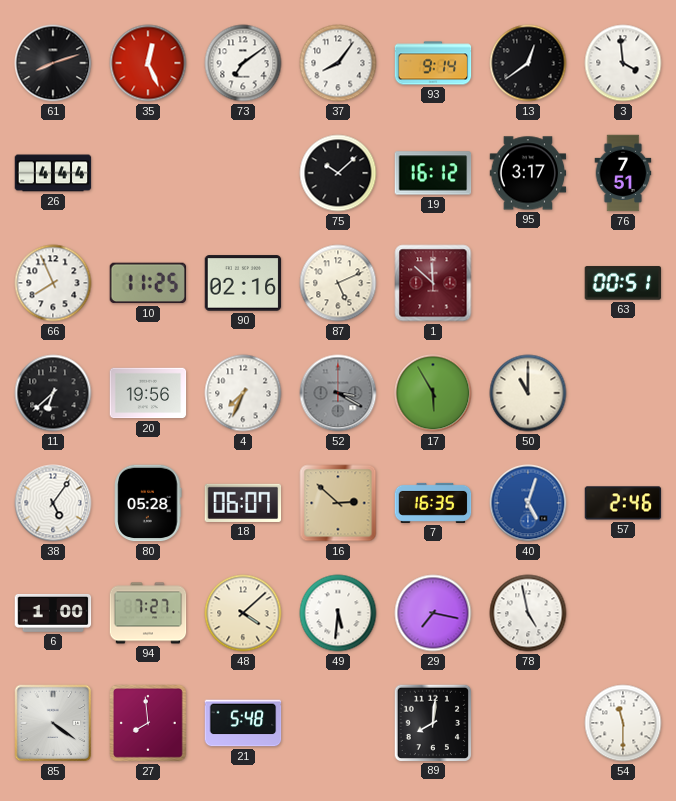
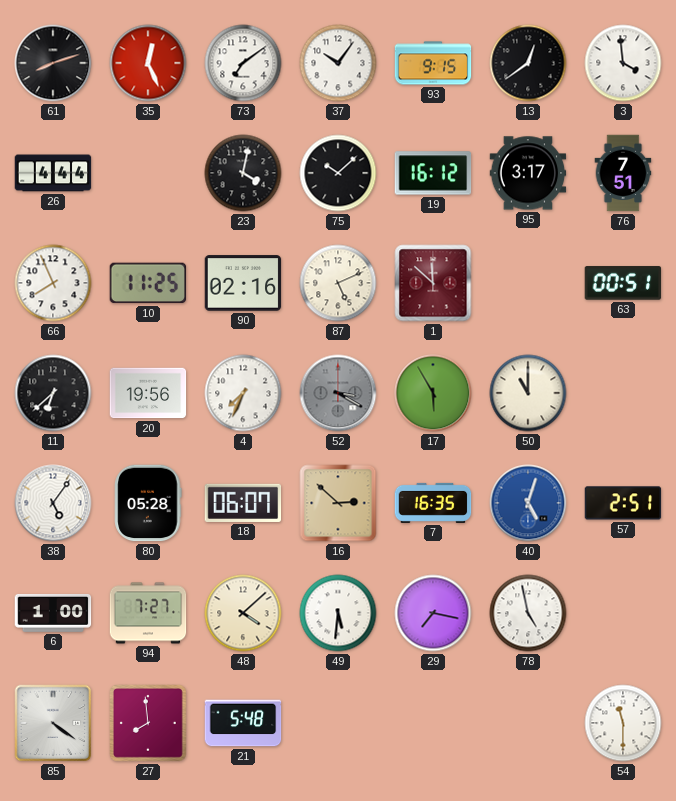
37: 8:06 -> 10:06 (338, 63)
93: 9:14 -> 9:15 (433, 63)
23: none -> 4:02 (243, 173)
57: 2:46 -> 2:51 (623, 503)
89: 8:01 -> none (432, 722)
